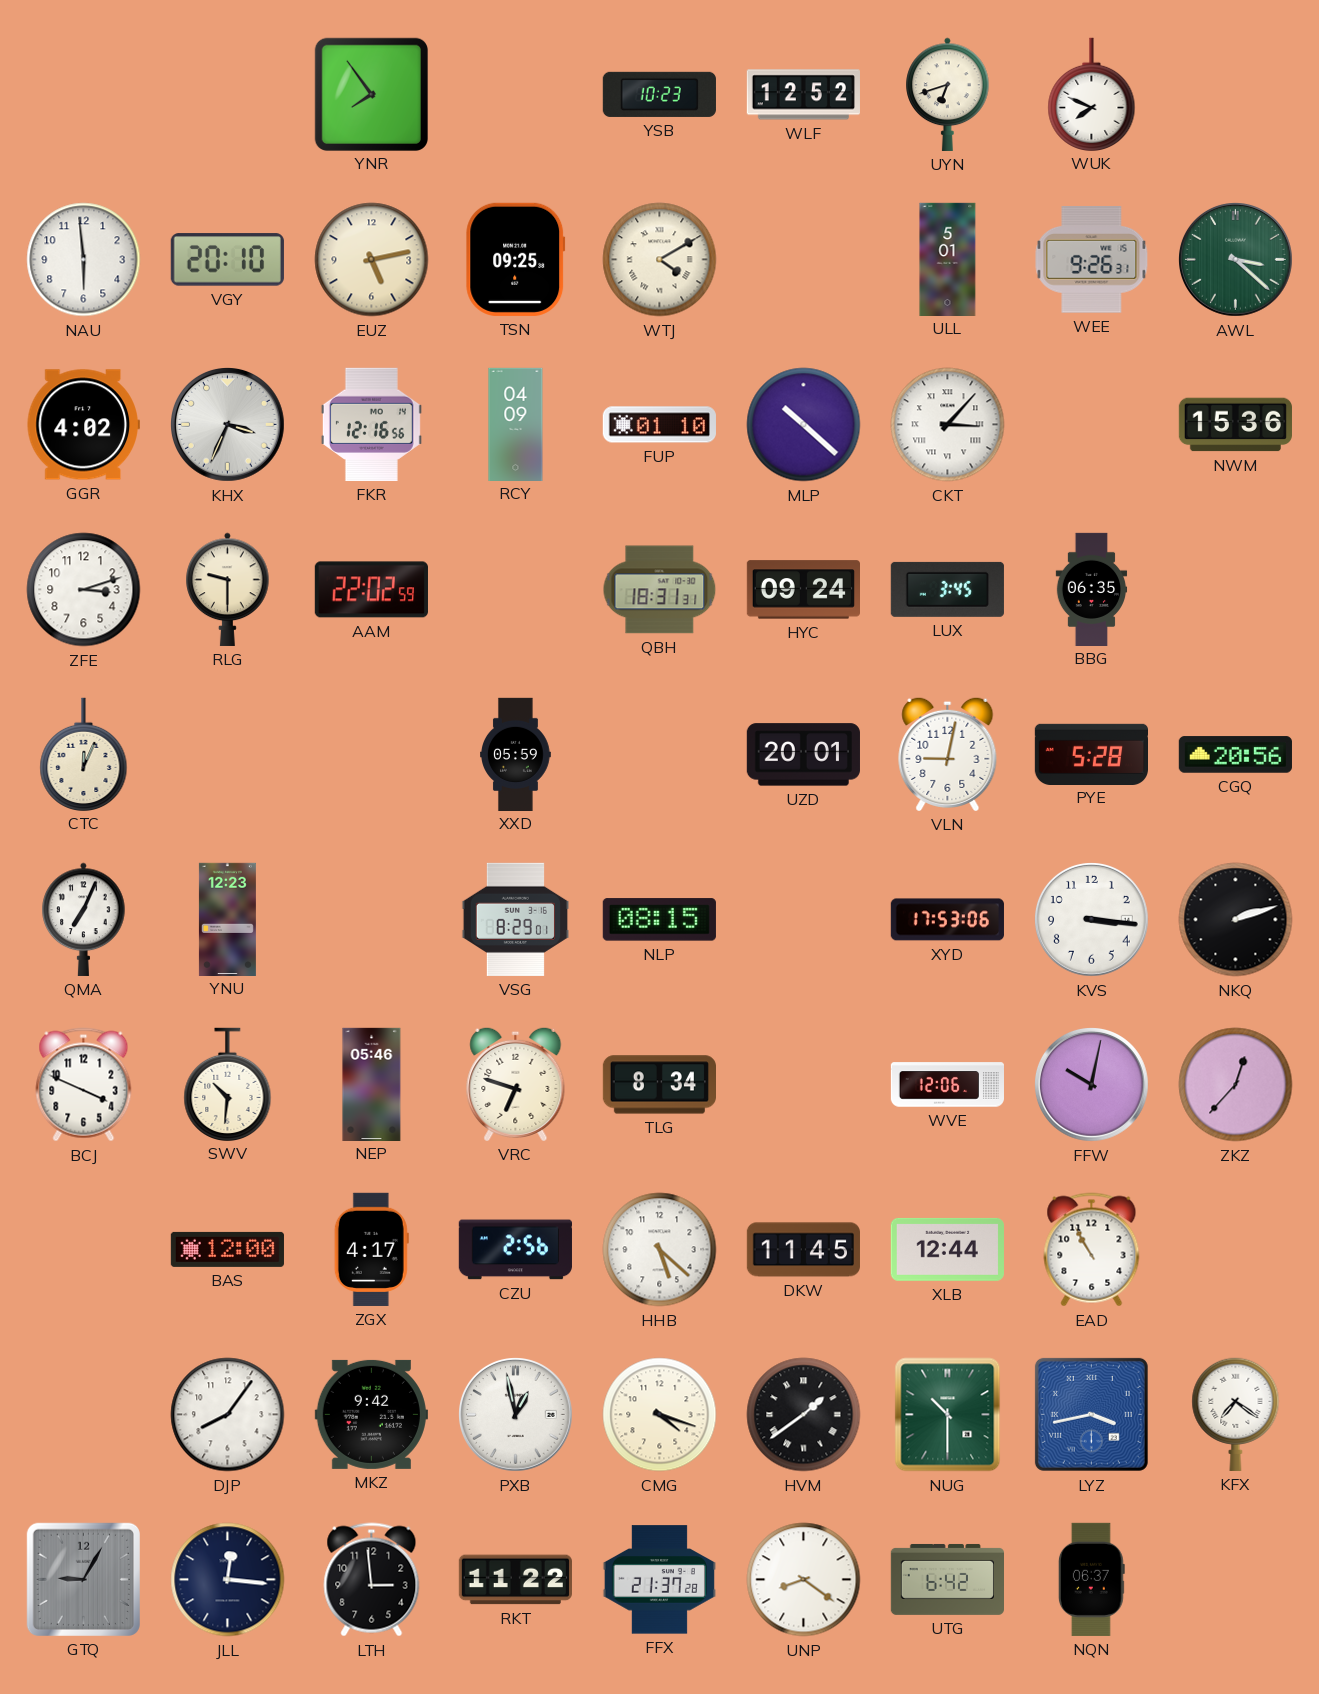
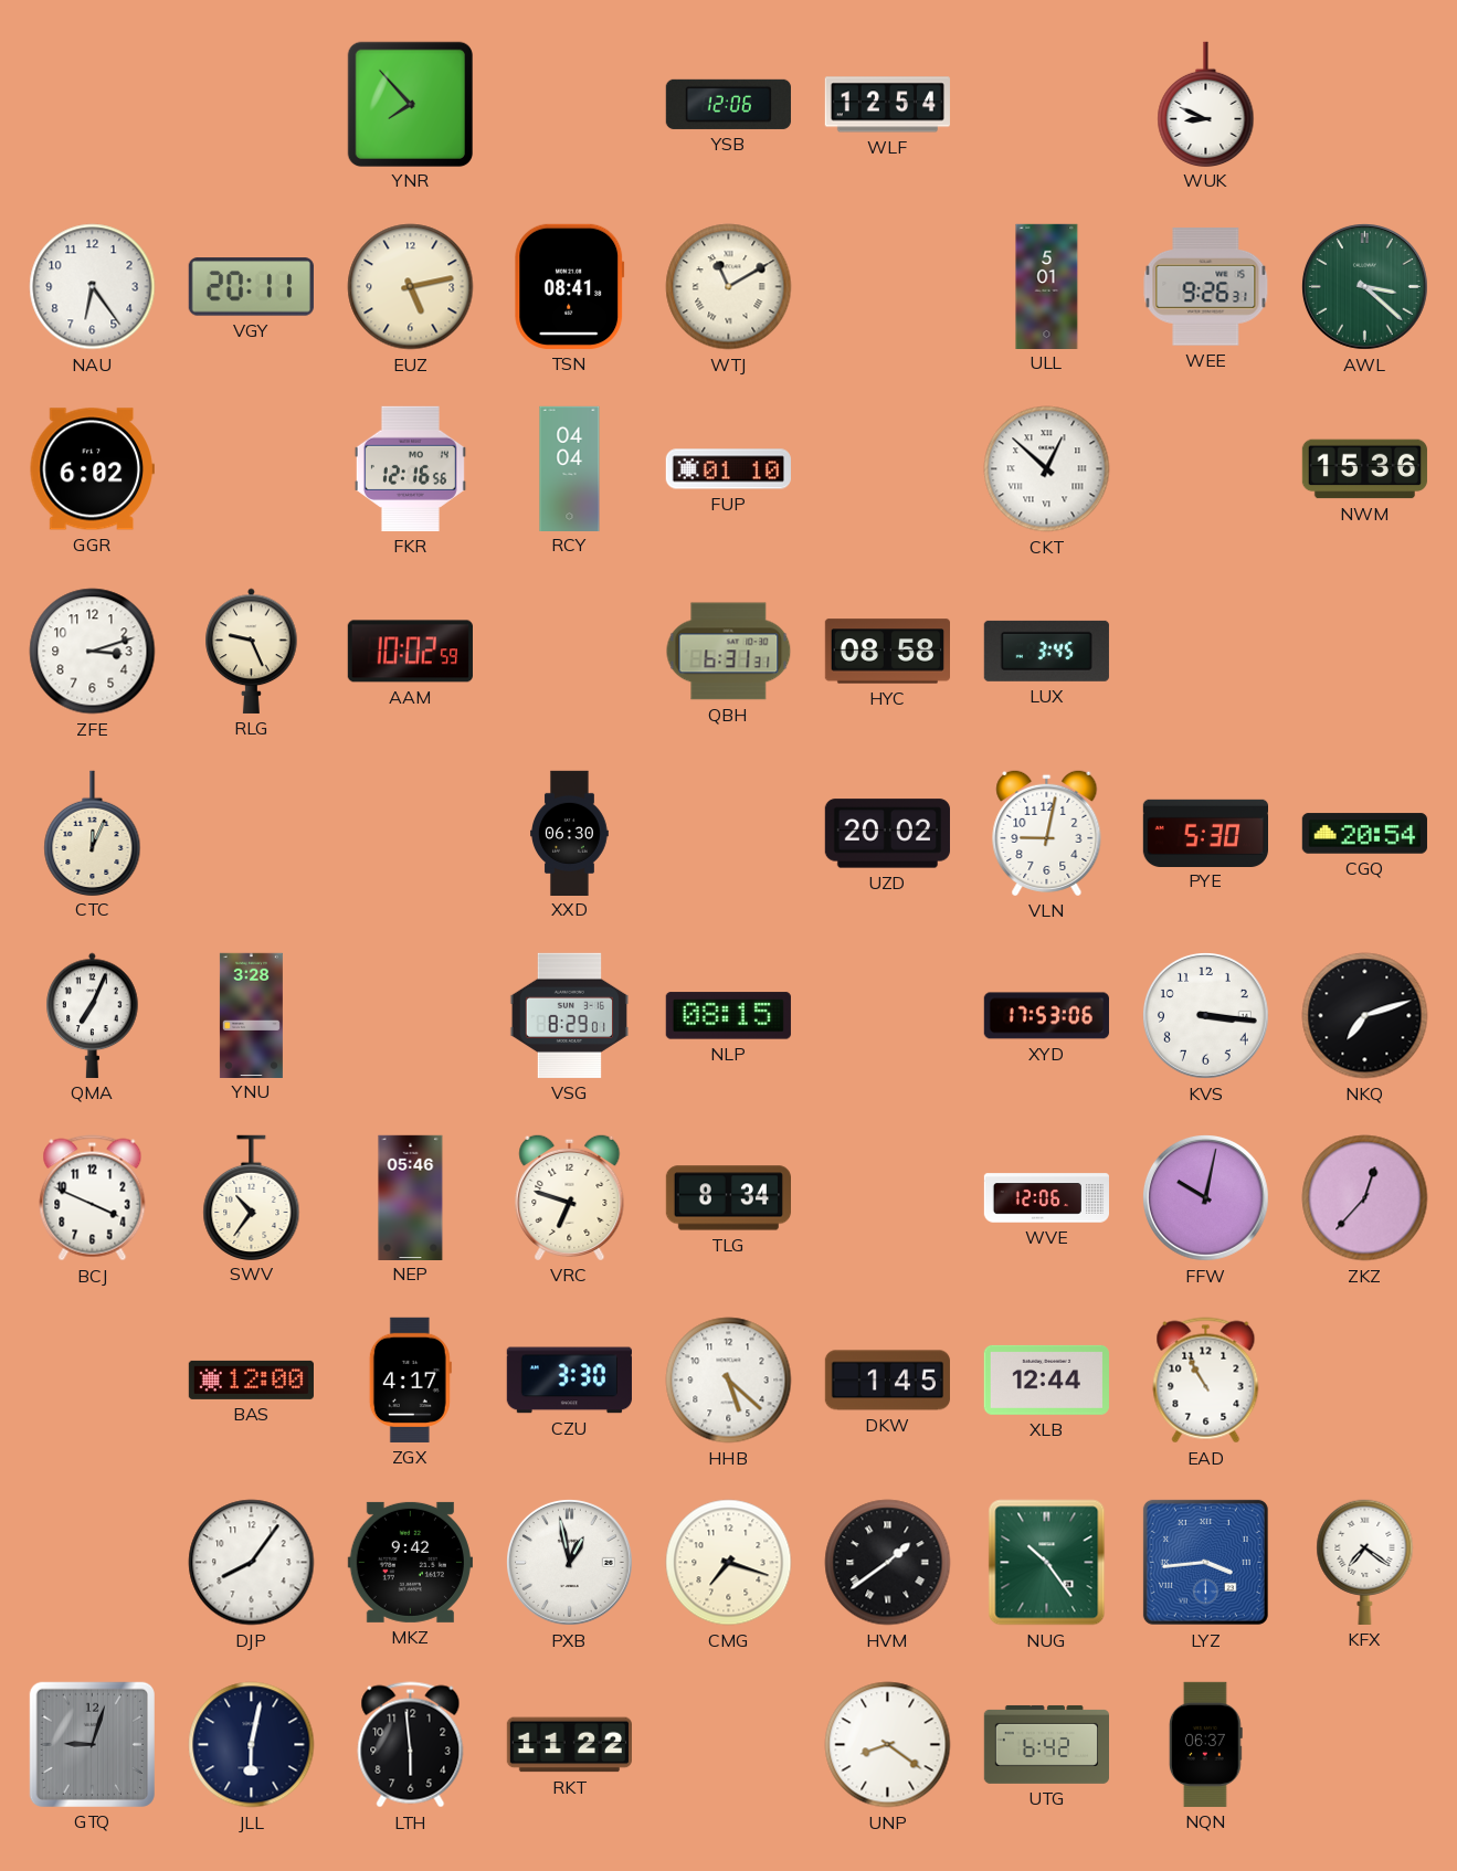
YNR: 7:54 -> 7:53 (410, 104)
YSB: 10:23 -> 12:06 (728, 104)
WLF: 12:52 -> 12:54 (887, 105)
UYN: 6:42 -> none (948, 94)
WUK: 7:49 -> 8:49 (1206, 104)
NAU: 5:59 -> 6:24 (93, 287)
VGY: 20:10 -> 20:11 (251, 287)
TSN: 09:25 -> 08:41 (570, 286)
WTJ: 4:10 -> 11:10 (729, 287)
GGR: 4:02 -> 6:02 (92, 469)
KHX: 3:34 -> none (228, 425)
RCY: 04:09 -> 04:04 (570, 468)
MLP: 10:22 -> none (804, 425)
CKT: 3:07 -> 12:52 (1047, 469)
RLG: 9:30 -> 9:26 (252, 651)
AAM: 22:02 -> 10:02 (410, 652)
QBH: 18:31 -> 6:31 (729, 652)
HYC: 09:24 -> 08:58 (887, 652)
BBG: 06:35 -> none (1092, 589)
XXD: 05:59 -> 06:30 (570, 833)
UZD: 20:01 -> 20:02 (887, 834)
PYE: 5:28 -> 5:30 (1205, 833)
CGQ: 20:56 -> 20:54 (1364, 834)
YNU: 12:23 -> 3:28 (251, 1015)
NKQ: 2:12 -> 7:12 (1365, 1016)
SWV: 10:31 -> 10:36 (252, 1197)
CZU: 2:56 -> 3:30 (569, 1381)
DKW: 11:45 -> 1:45 (887, 1381)
CMG: 4:18 -> 7:18 (729, 1563)
NUG: 10:30 -> 10:24 (1047, 1563)
LYZ: 3:43 -> 3:44 (1205, 1562)
GTQ: 9:05 -> 9:03 (92, 1744)
JLL: 12:16 -> 6:02 (252, 1745)
LTH: 2:59 -> 5:59 (411, 1745)
FFX: 21:37 -> none (659, 1580)
